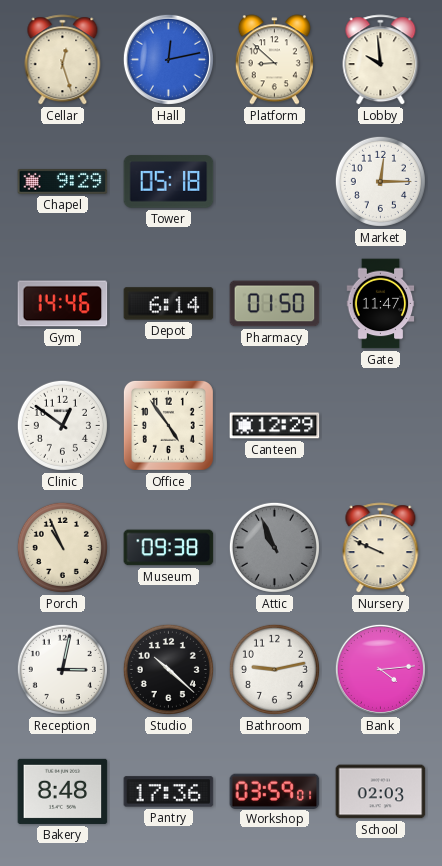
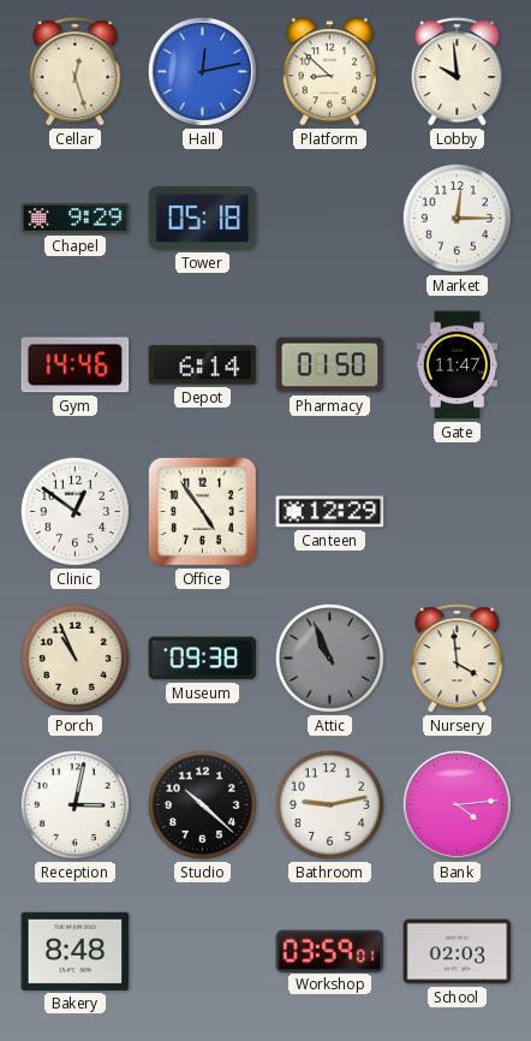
Nursery: 9:49 -> 3:59 (458, 659)
Pantry: 17:36 -> none (169, 792)
